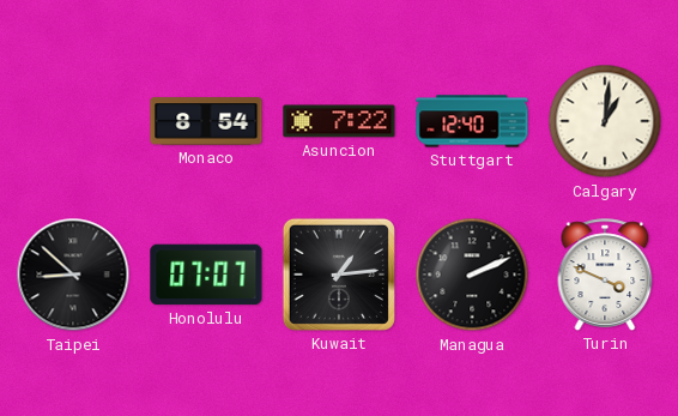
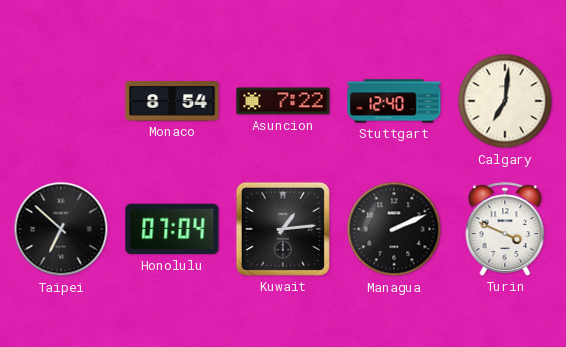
Calgary: 1:01 -> 7:01 (505, 101)
Taipei: 8:52 -> 6:52 (61, 229)
Honolulu: 07:07 -> 07:04 (172, 229)
